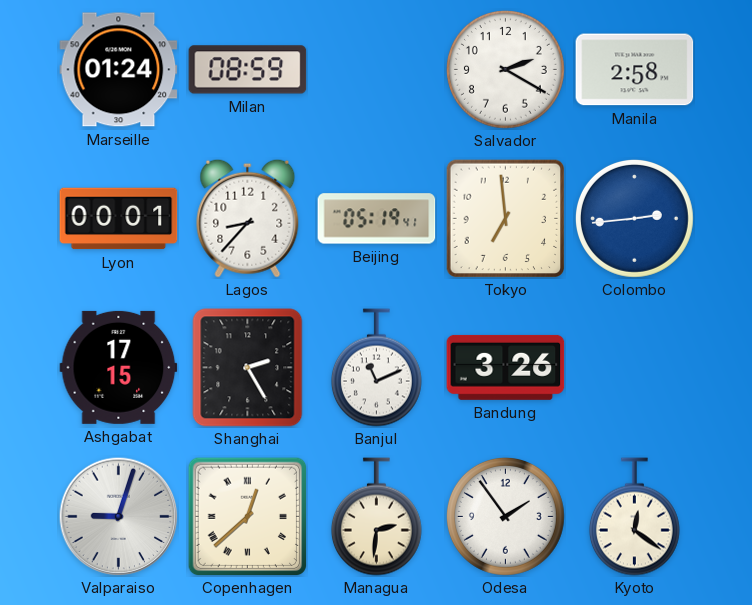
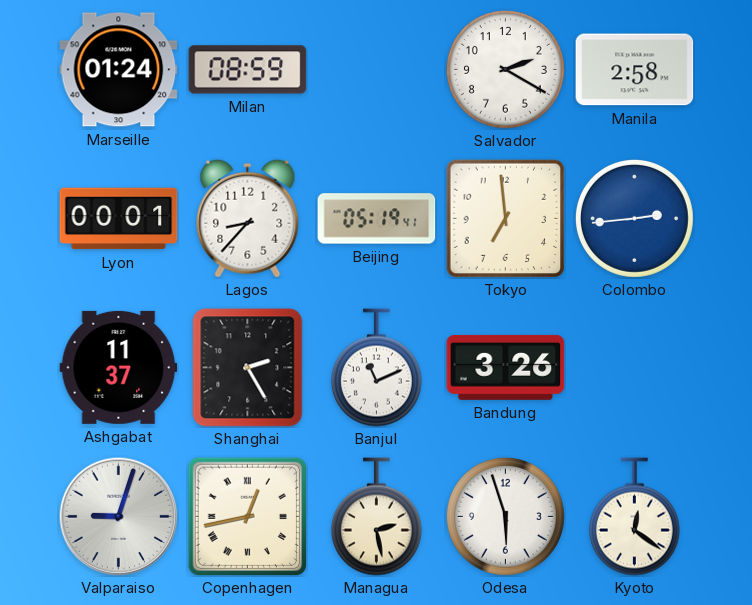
Ashgabat: 17:15 -> 11:37 (119, 367)
Copenhagen: 12:38 -> 12:43 (247, 516)
Managua: 2:31 -> 2:28 (376, 517)
Odesa: 1:54 -> 5:57 (505, 516)
